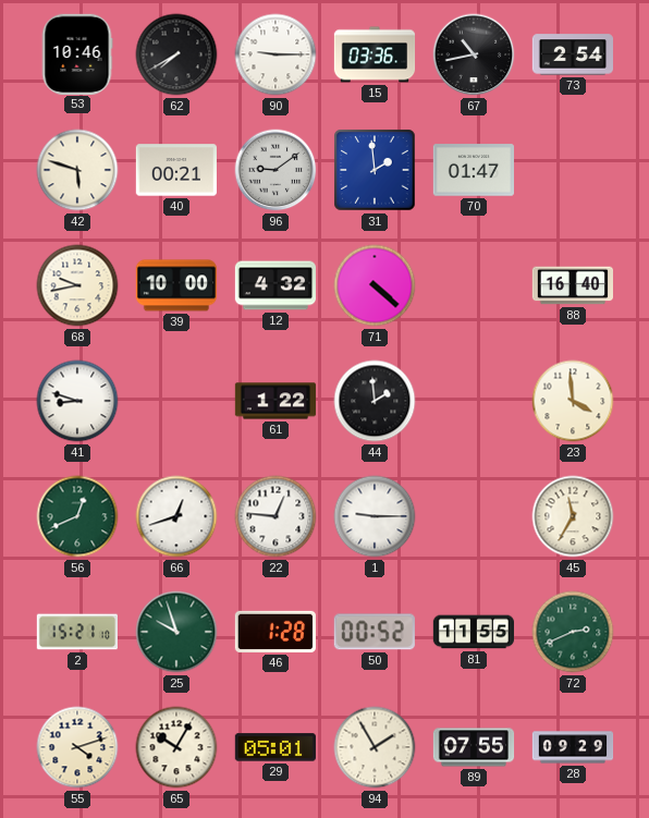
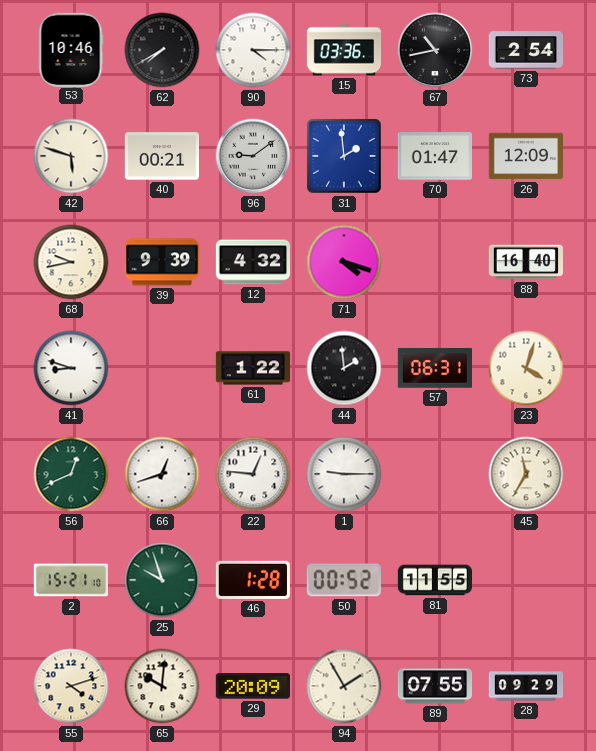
90: 9:15 -> 4:15 (253, 50)
26: none -> 12:09 (525, 156)
39: 10:00 -> 9:39 (161, 262)
71: 4:22 -> 4:18 (344, 262)
57: none -> 06:31 (434, 369)
23: 3:59 -> 4:03 (526, 368)
72: 2:41 -> none (573, 632)
65: 10:05 -> 10:01 (162, 686)
29: 05:01 -> 20:09 (253, 686)
